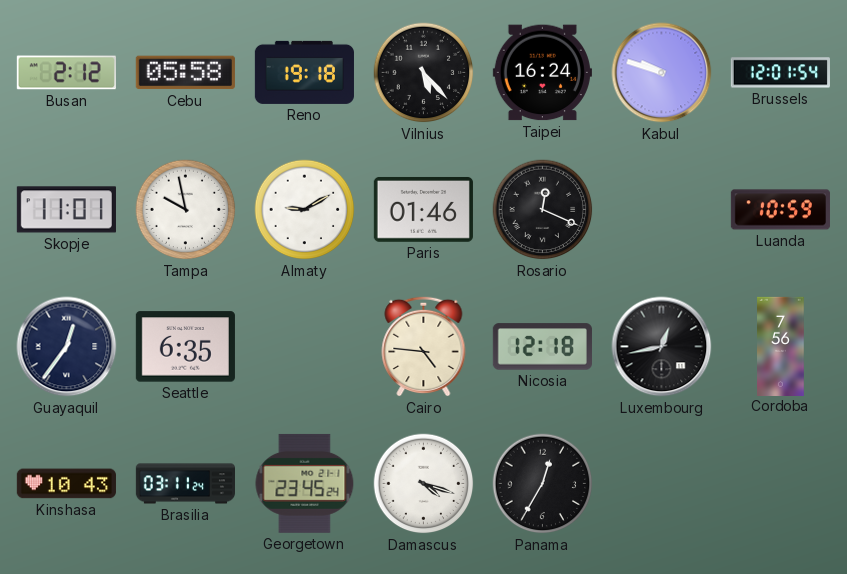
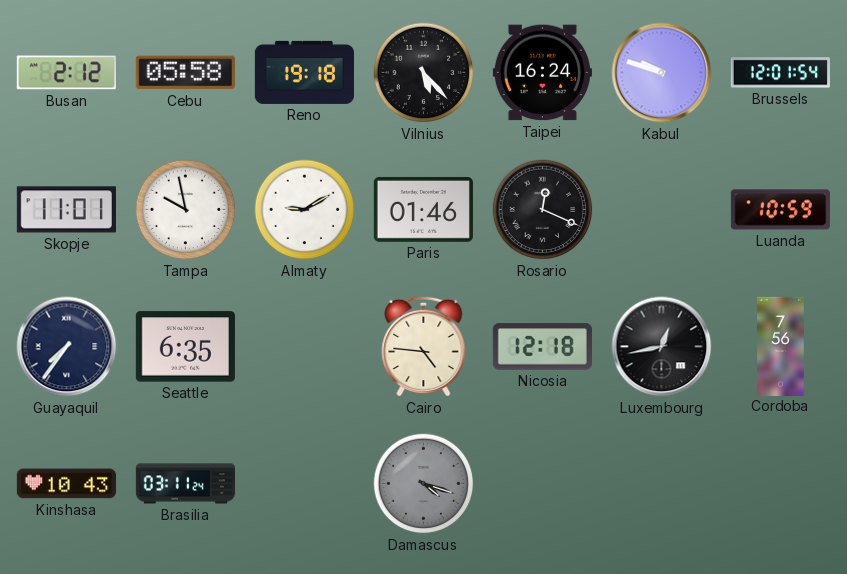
Guayaquil: 12:36 -> 7:36 (67, 347)
Georgetown: 23:45 -> none (305, 483)
Damascus dial: white -> grey (424, 484)
Panama: 12:35 -> none (543, 484)
